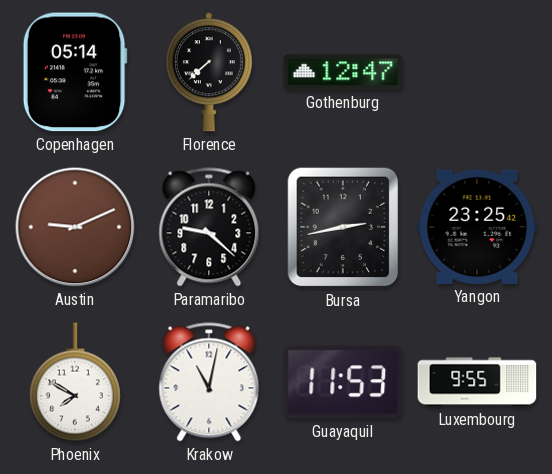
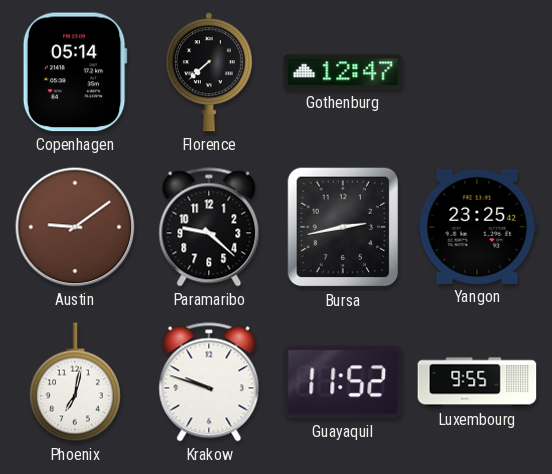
Austin: 9:11 -> 9:09 (75, 227)
Phoenix: 7:50 -> 7:02 (75, 382)
Krakow: 11:02 -> 9:48 (209, 382)
Guayaquil: 11:53 -> 11:52 (343, 382)
